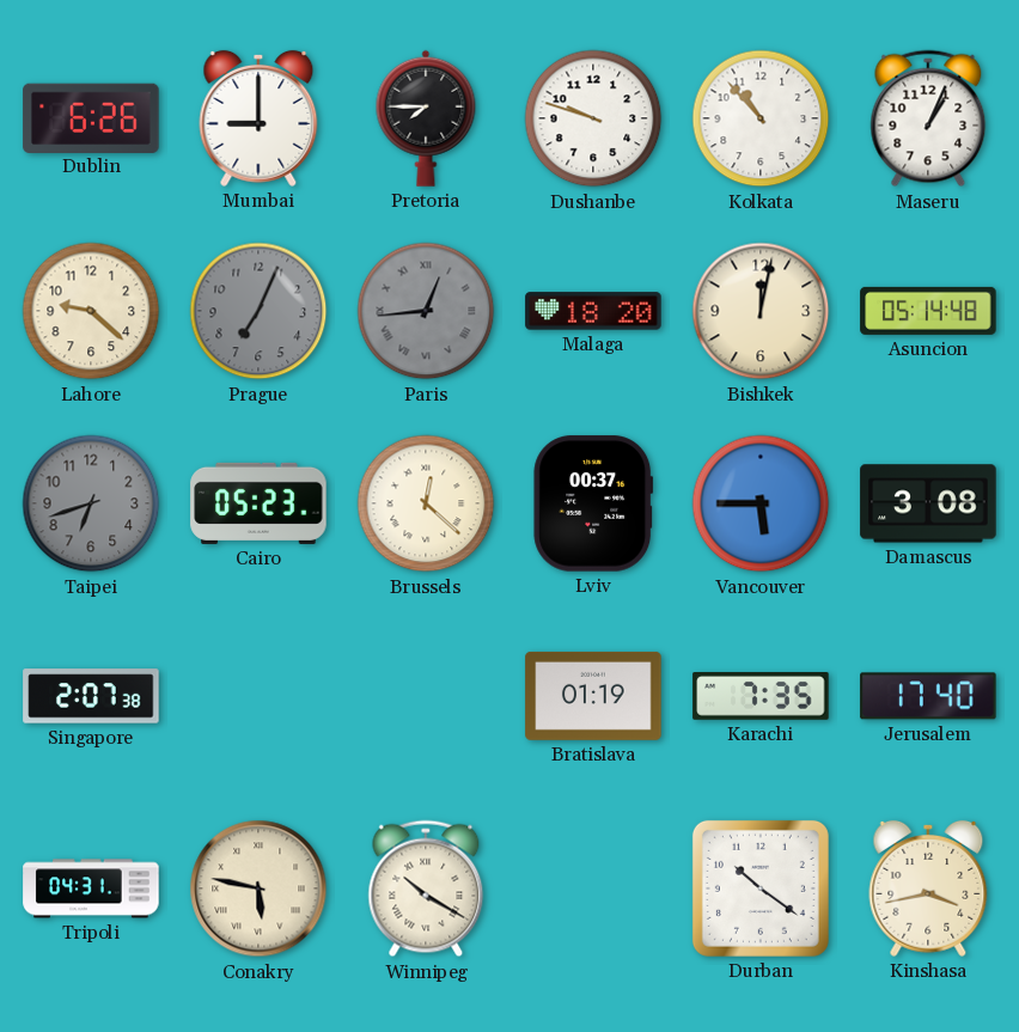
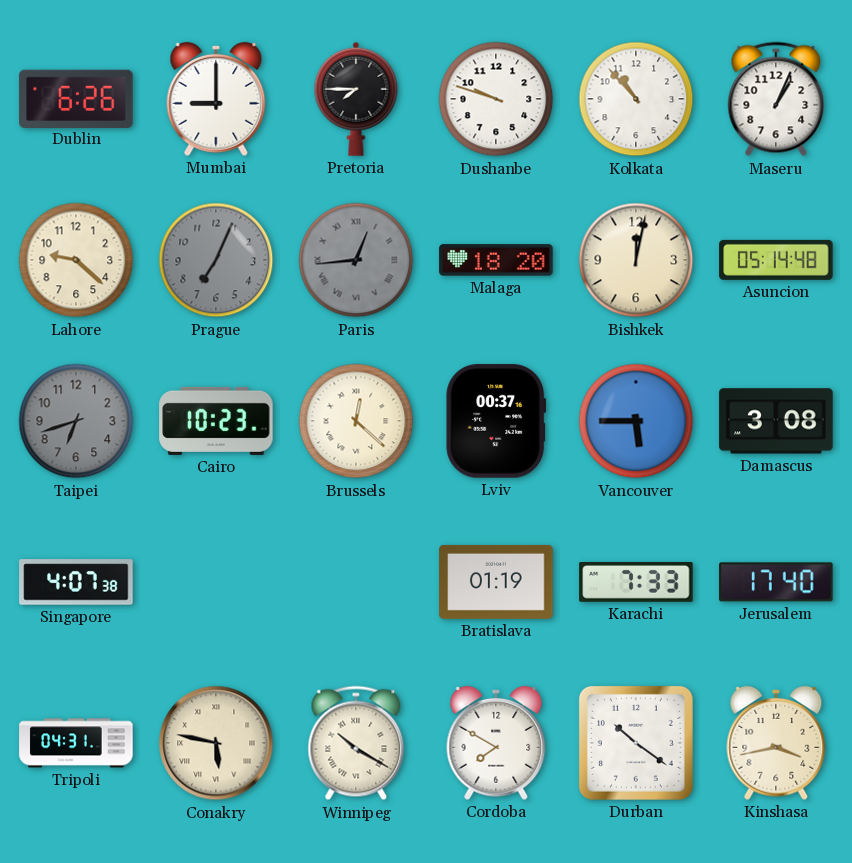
Cairo: 05:23 -> 10:23 (216, 421)
Singapore: 2:07 -> 4:07 (76, 582)
Karachi: 7:35 -> 7:33 (636, 583)
Cordoba: none -> 7:50 (496, 743)
